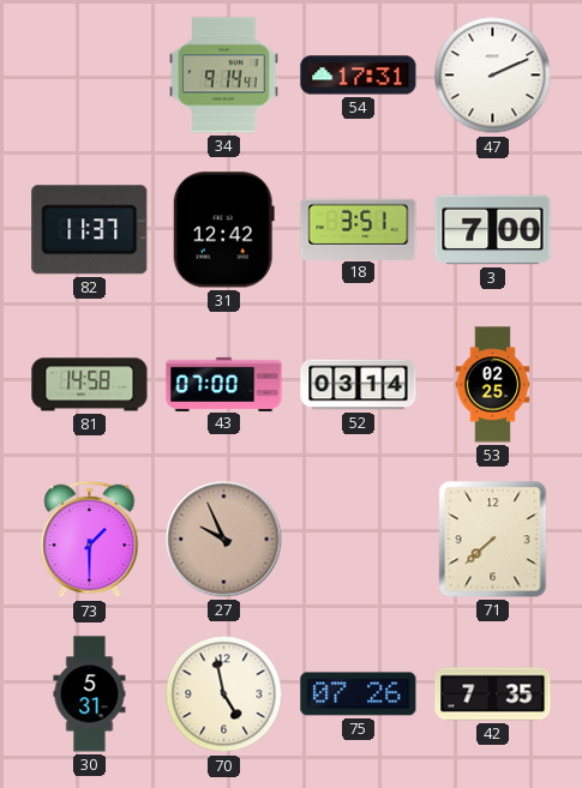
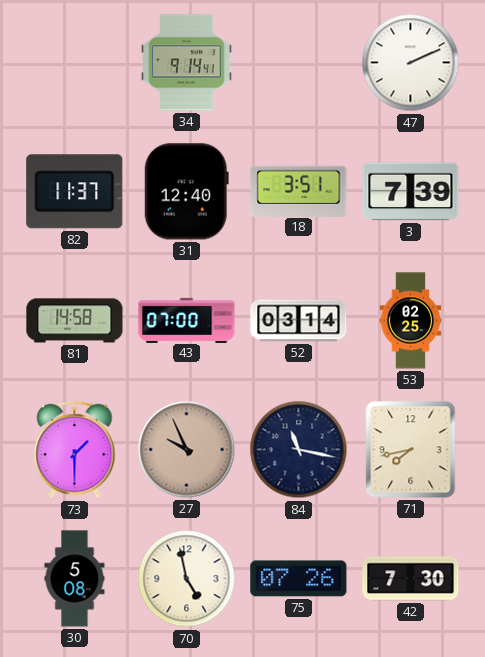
54: 17:31 -> none (359, 76)
31: 12:42 -> 12:40 (186, 192)
3: 7:00 -> 7:39 (411, 192)
84: none -> 11:17 (299, 450)
71: 7:38 -> 7:43 (411, 450)
30: 5:31 -> 5:08 (75, 579)
42: 7:35 -> 7:30 (411, 579)
